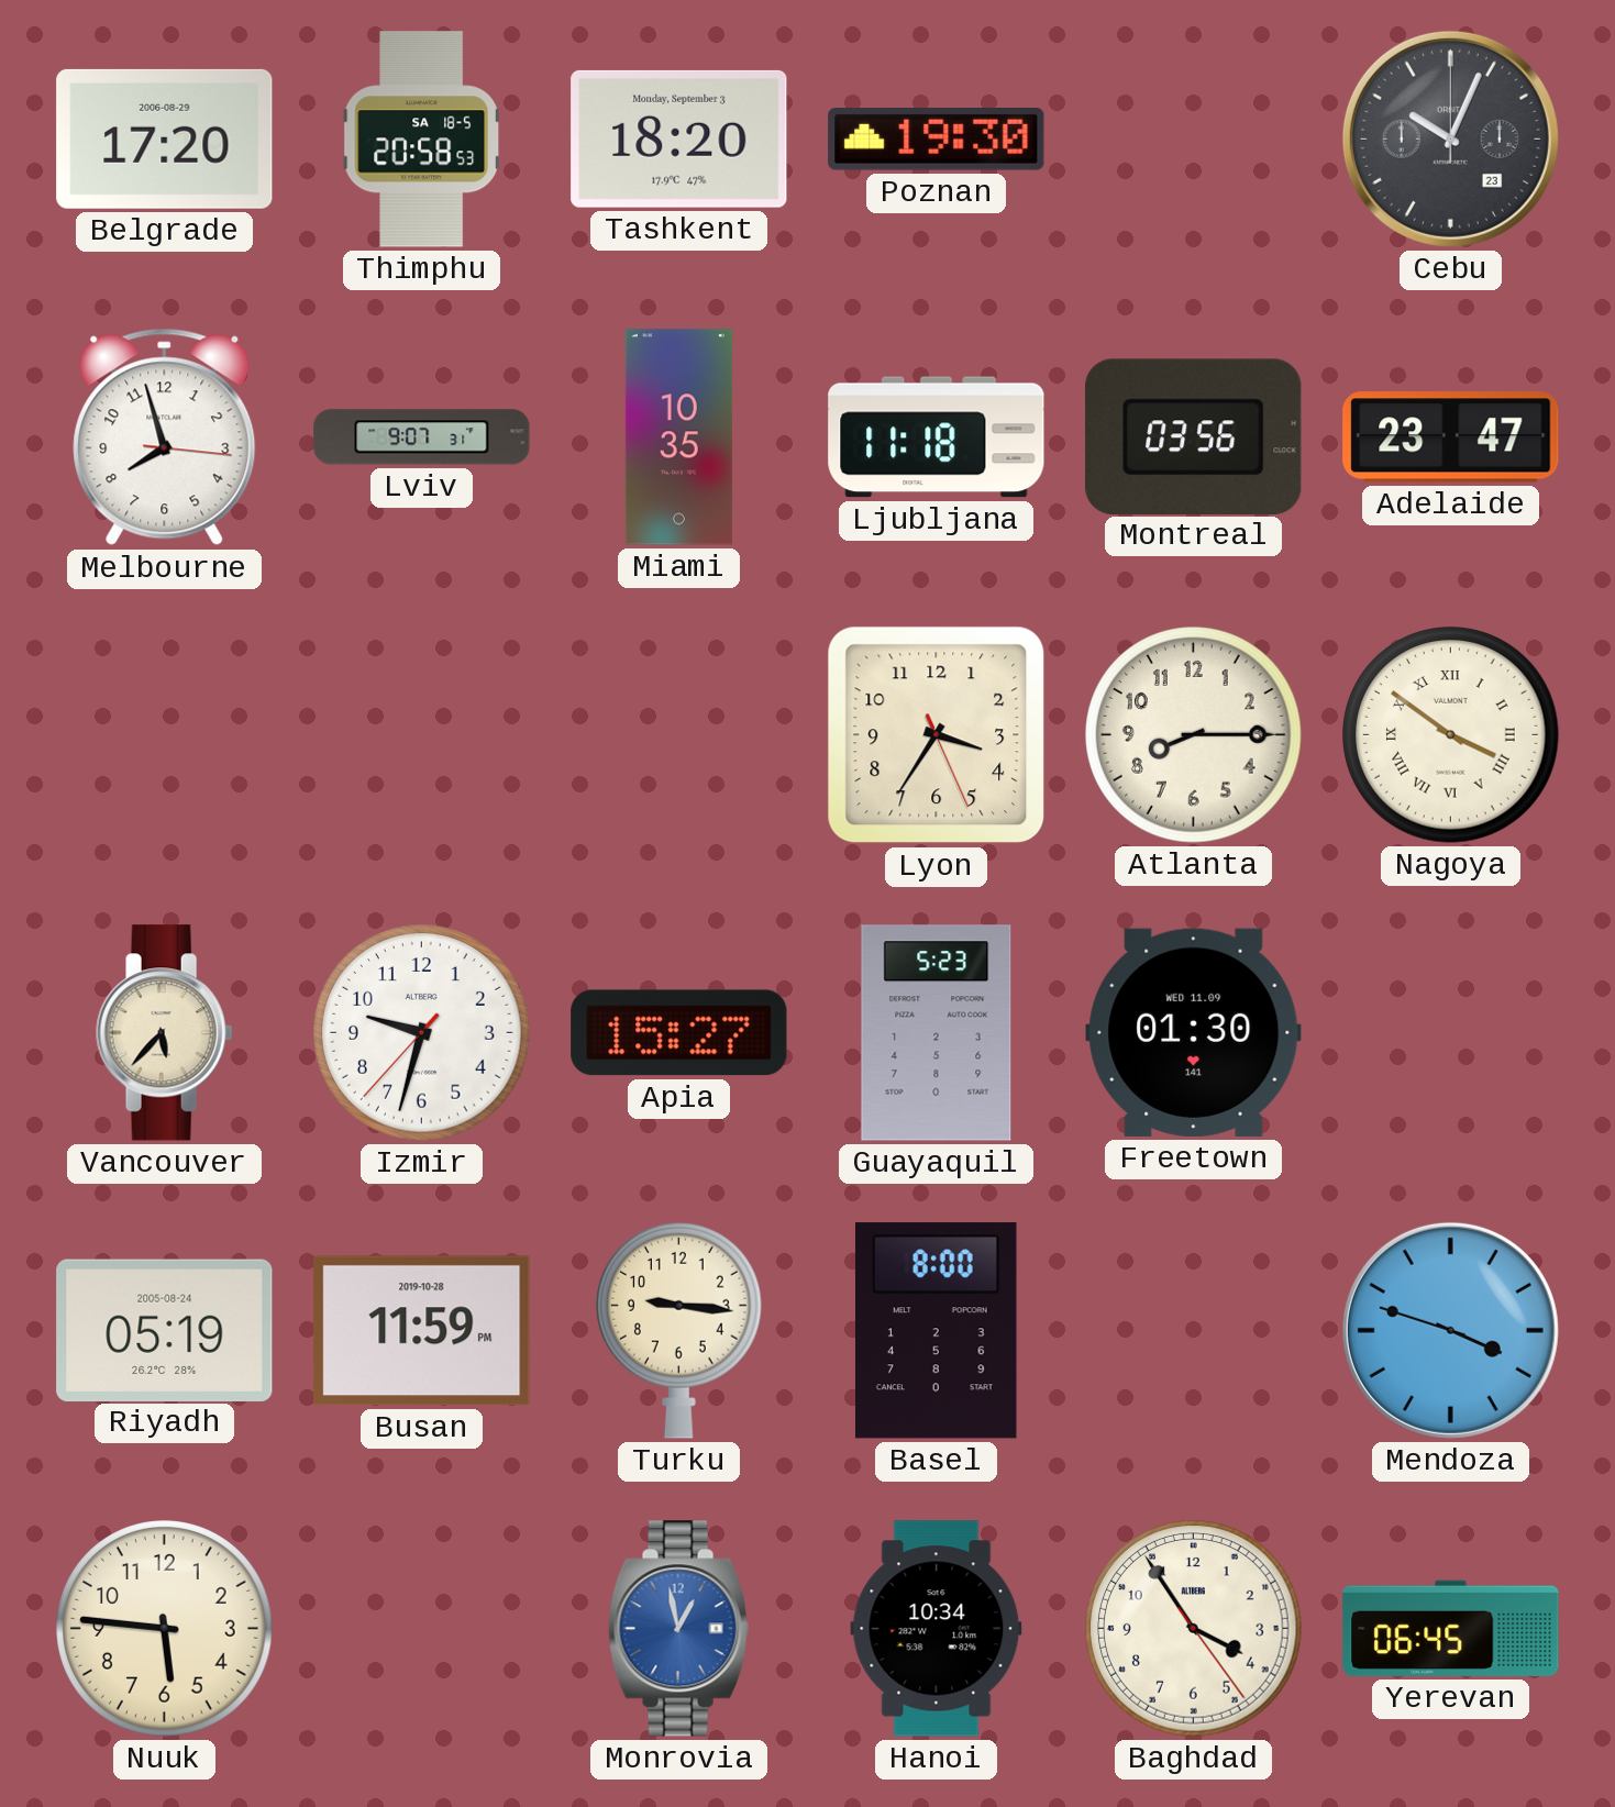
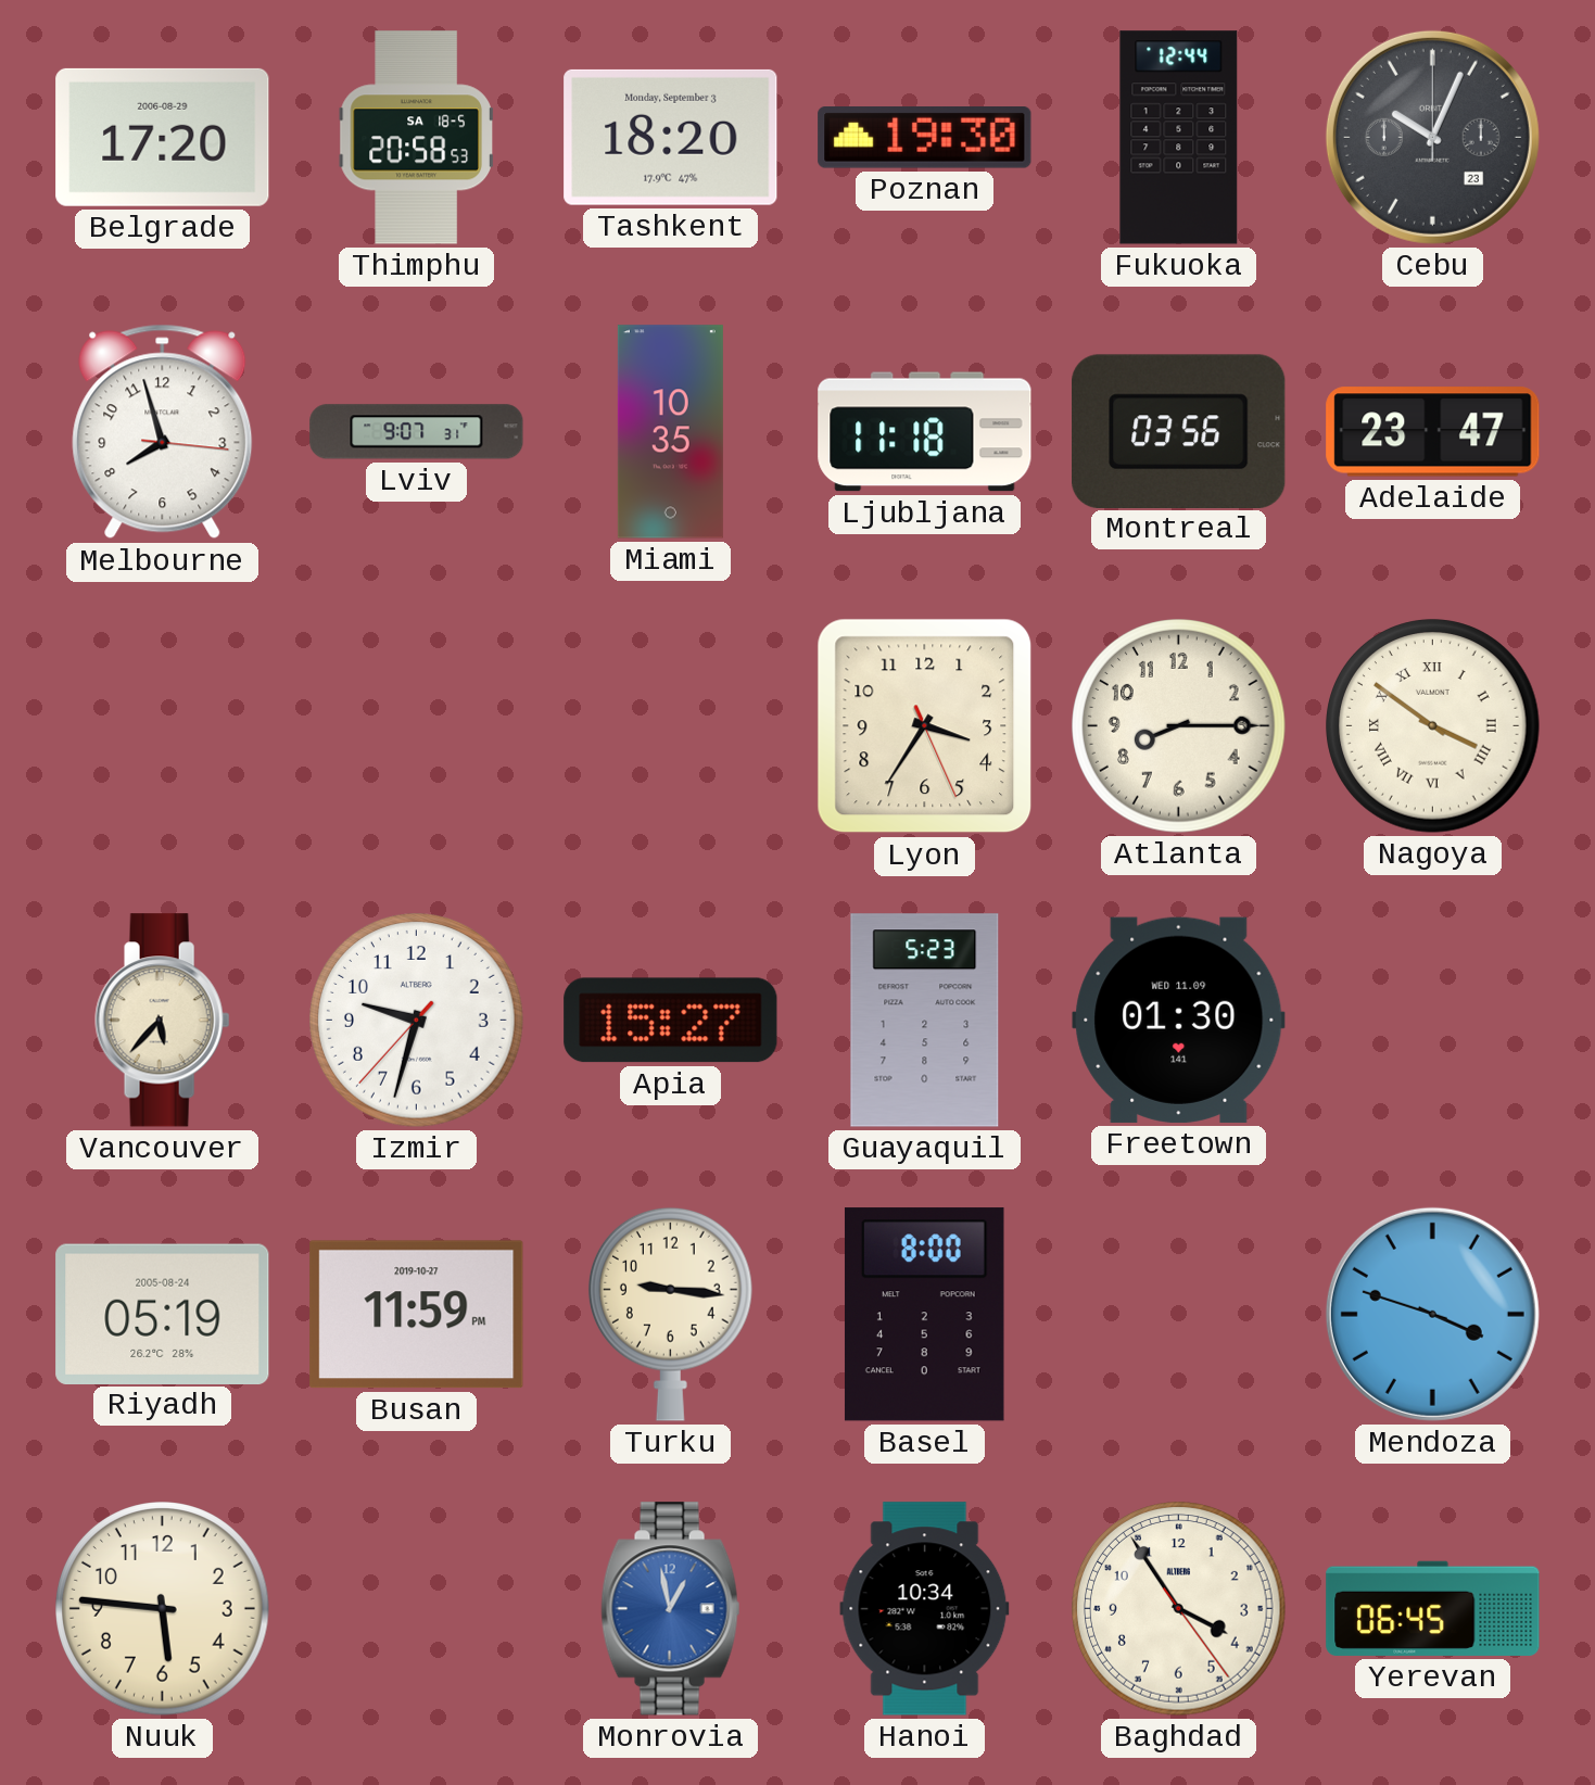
Fukuoka: none -> 12:44 (1179, 138)
Busan date: 2019-10-28 -> 2019-10-27 (417, 1315)
